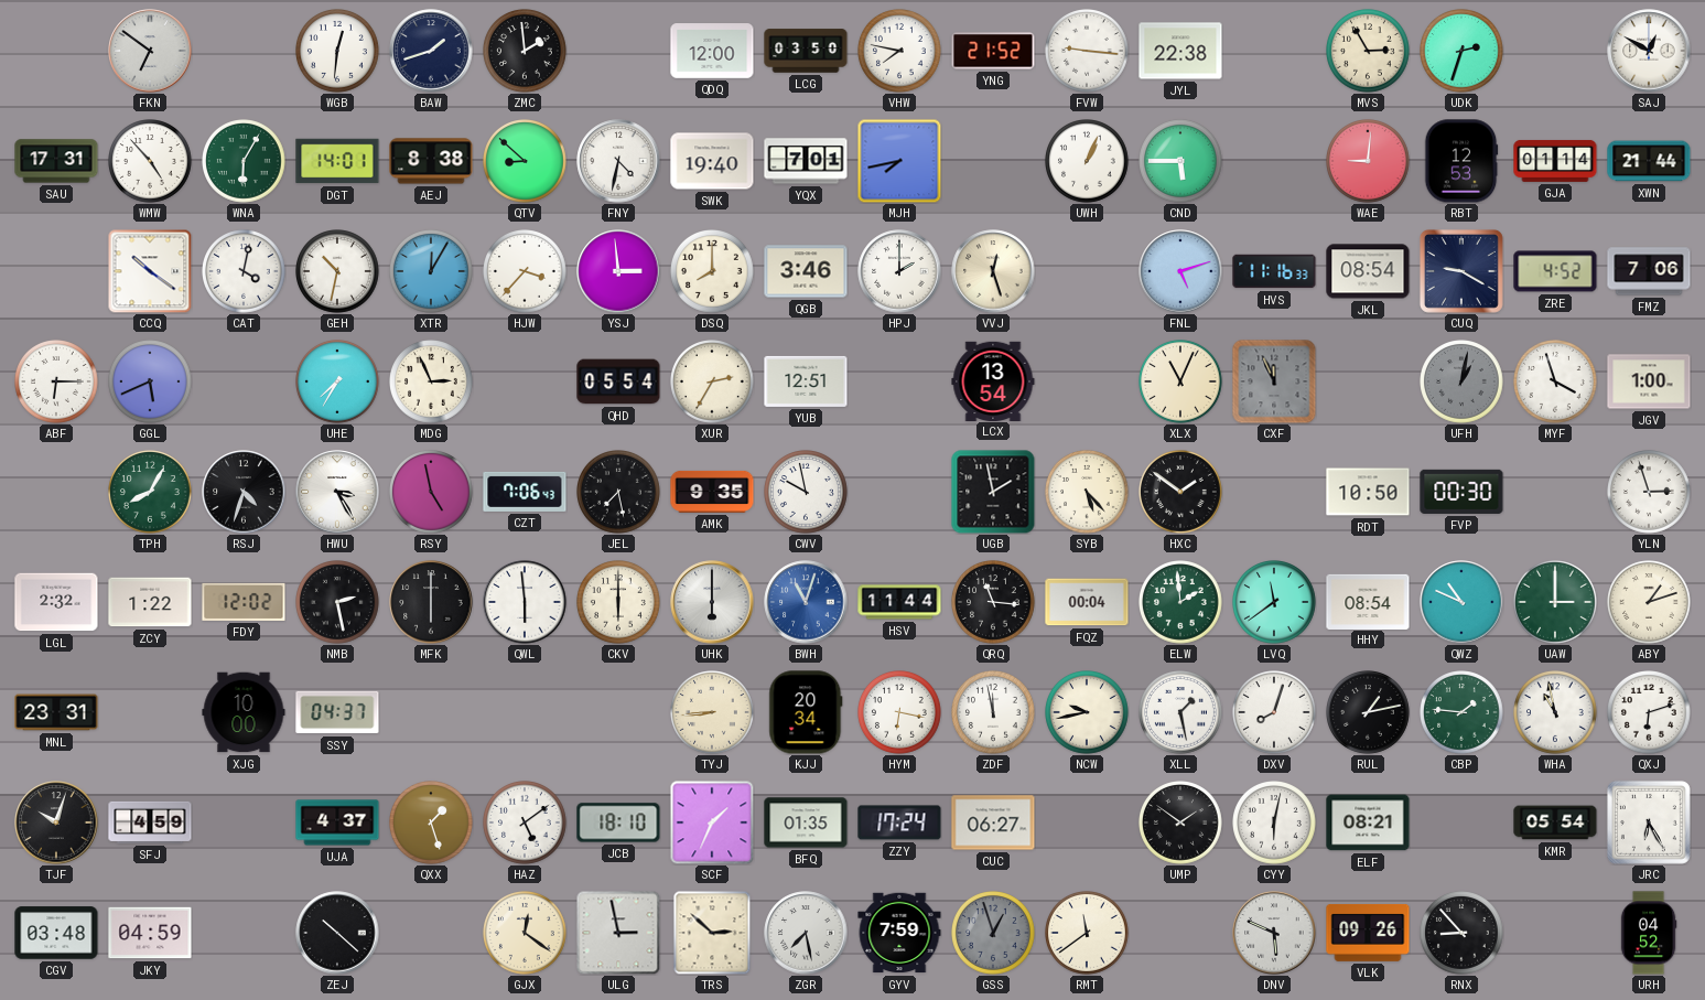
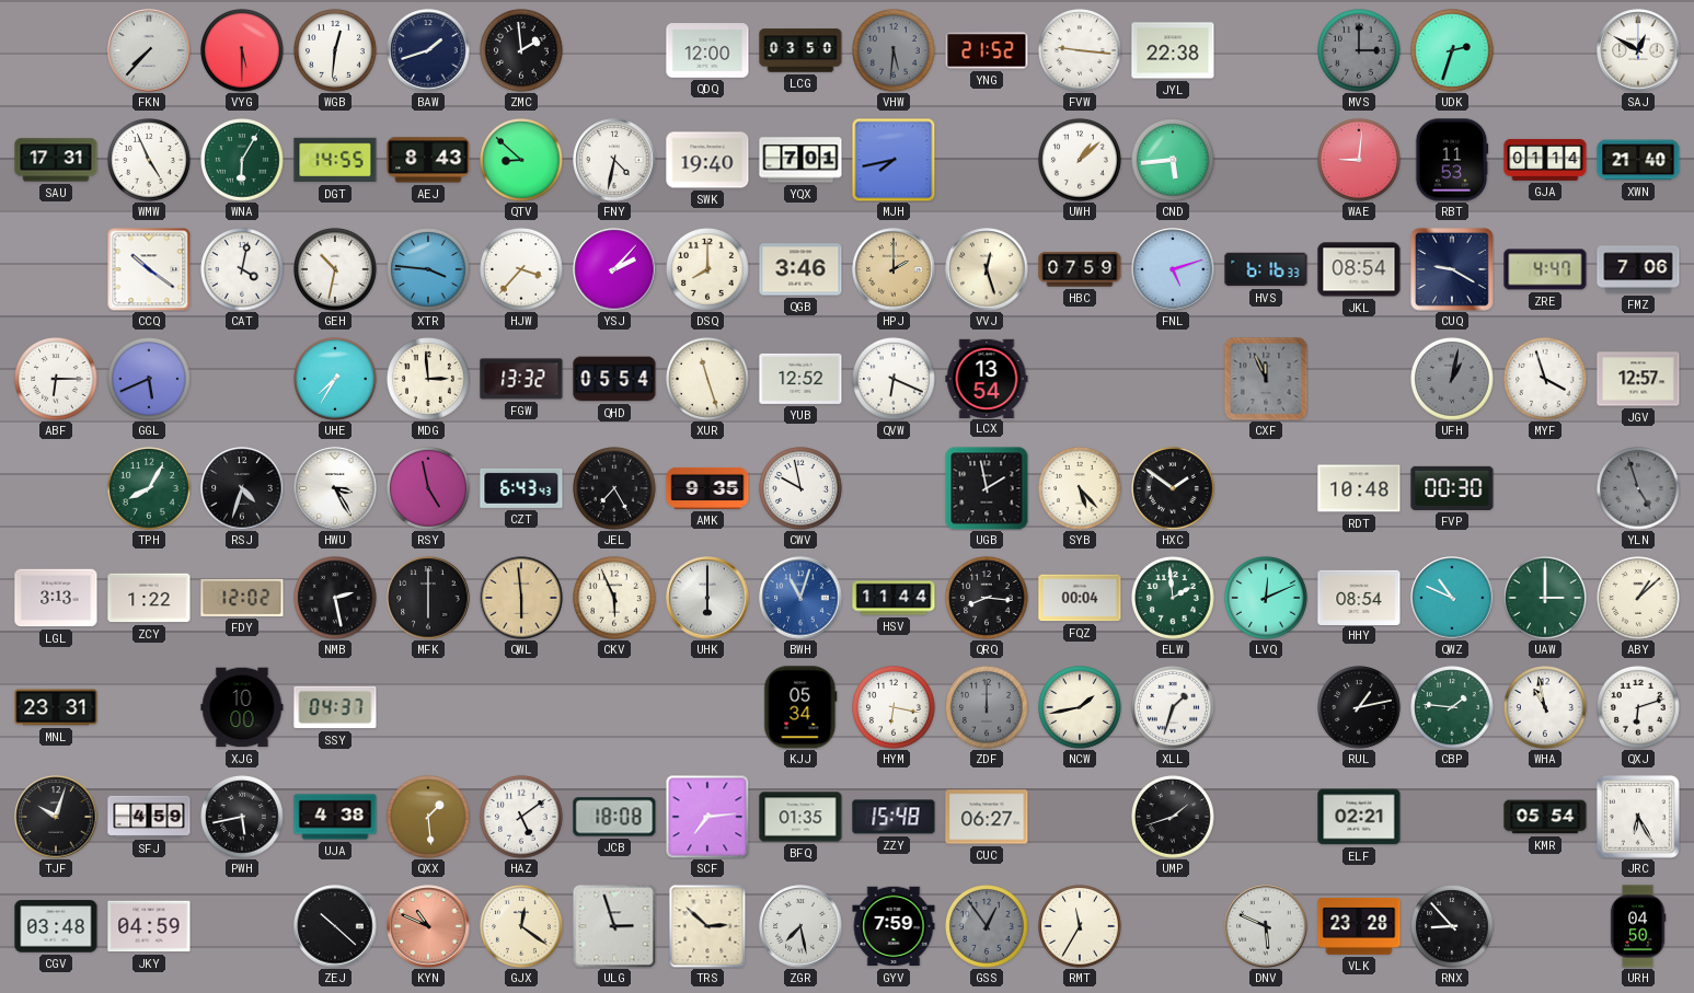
FKN: 6:51 -> 7:37 (149, 50)
VYG: none -> 5:30 (243, 51)
VHW: 7:47 -> 5:31 (895, 51)
VHW dial: white -> grey (895, 51)
MVS: 2:55 -> 3:00 (1360, 51)
MVS dial: cream -> grey (1360, 51)
WMW: 4:53 -> 4:56 (150, 161)
DGT: 14:01 -> 14:55 (335, 160)
AEJ: 8:38 -> 8:43 (428, 160)
UWH: 1:04 -> 1:08 (1081, 161)
CND: 5:45 -> 5:44 (1174, 161)
RBT: 12:53 -> 11:53 (1452, 160)
XWN: 21:44 -> 21:40 (1638, 160)
XTR: 12:05 -> 3:46 (429, 270)
YSJ: 2:59 -> 2:07 (614, 269)
HPJ dial: white -> champagne (894, 269)
HBC: none -> 07:59 (1080, 269)
HVS: 11:16 -> 6:16 (1266, 269)
ZRE: 4:52 -> 4:47 (1545, 269)
MDG: 2:56 -> 2:59 (429, 380)
FGW: none -> 13:32 (521, 379)
XUR: 2:35 -> 11:27 (708, 380)
YUB: 12:51 -> 12:52 (800, 379)
QVW: none -> 6:19 (895, 380)
XLX: 11:04 -> none (1181, 383)
JGV: 1:00 -> 12:57 (1638, 379)
CZT: 7:06 -> 6:43 (521, 488)
JEL: 7:28 -> 7:25 (615, 489)
RDT: 10:50 -> 10:48 (1359, 488)
YLN: 2:57 -> 4:57 (1639, 489)
YLN dial: white -> grey (1639, 489)
LGL: 2:32 -> 3:13 (56, 598)
QWL dial: white -> champagne (521, 598)
CKV: 6:00 -> 5:56 (615, 599)
QRQ: 11:16 -> 8:16 (988, 599)
LVQ: 11:39 -> 12:11 (1267, 599)
ABY: 1:12 -> 1:08 (1639, 599)
TYJ: 8:44 -> none (713, 713)
KJJ: 20:34 -> 05:34 (800, 707)
ZDF: 11:58 -> 12:00 (988, 708)
ZDF dial: white -> grey (988, 708)
NCW: 9:43 -> 1:43 (1081, 708)
XLL: 1:28 -> 1:33 (1174, 708)
DXV: 8:03 -> none (1275, 713)
PWH: none -> 5:43 (243, 818)
UJA: 4:37 -> 4:38 (335, 817)
QXX: 1:27 -> 1:29 (429, 818)
JCB: 18:10 -> 18:08 (614, 817)
SCF: 1:34 -> 7:14 (707, 817)
ZZY: 17:24 -> 15:48 (894, 817)
UMP: 1:51 -> 1:42 (1174, 818)
CYY: 6:02 -> none (1275, 824)
ELF: 08:21 -> 02:21 (1359, 817)
KYN: none -> 10:49 (428, 926)
ULG: 2:58 -> 2:57 (614, 926)
GSS: 12:57 -> 12:54 (988, 927)
RMT: 11:39 -> 11:35 (1081, 927)
VLK: 09:26 -> 23:28 (1359, 927)
URH: 04:52 -> 04:50 (1638, 926)
